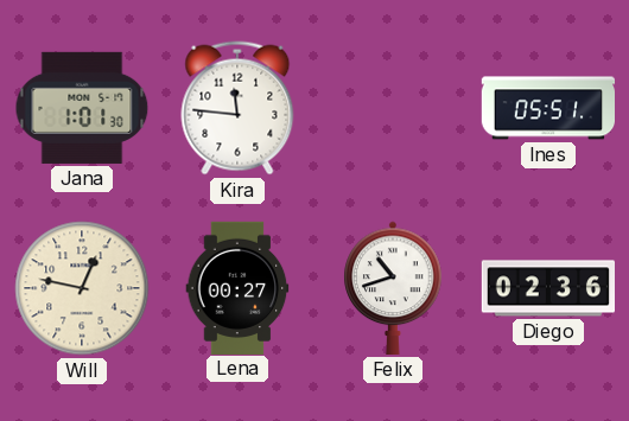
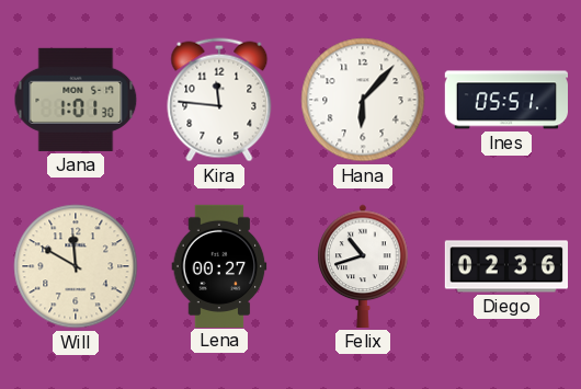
Hana: none -> 6:07 (363, 100)
Will: 12:47 -> 11:50 (76, 266)
